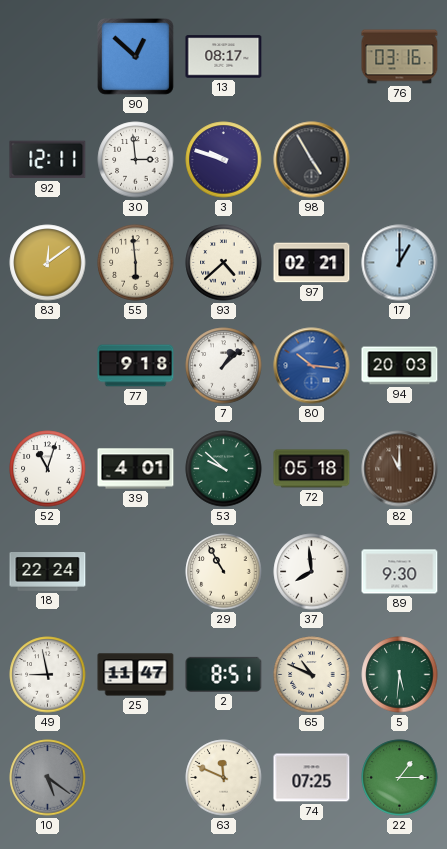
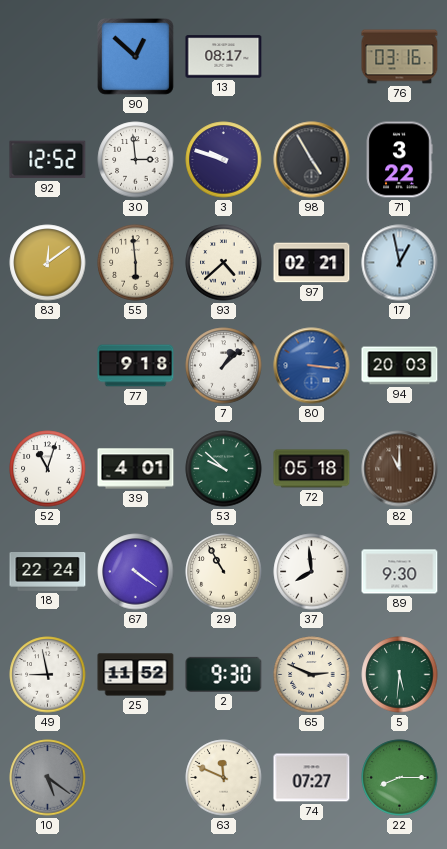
92: 12:11 -> 12:52 (48, 160)
71: none -> 3:22 (399, 160)
17: 1:00 -> 12:58 (400, 263)
80: 10:16 -> 3:16 (312, 366)
67: none -> 4:21 (136, 572)
25: 11:47 -> 11:52 (136, 675)
2: 8:51 -> 9:30 (224, 674)
65: 10:49 -> 2:49 (312, 675)
74: 07:25 -> 07:27 (312, 778)
22: 1:15 -> 8:15 (400, 778)
